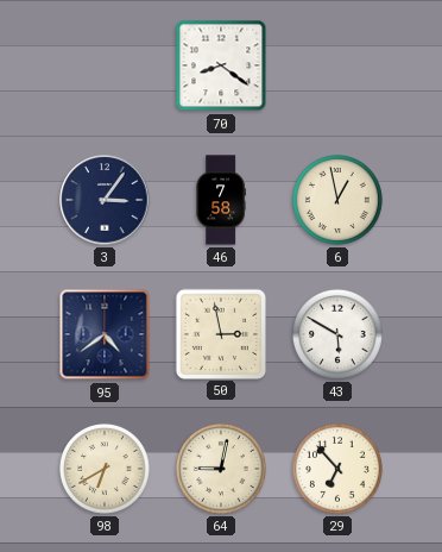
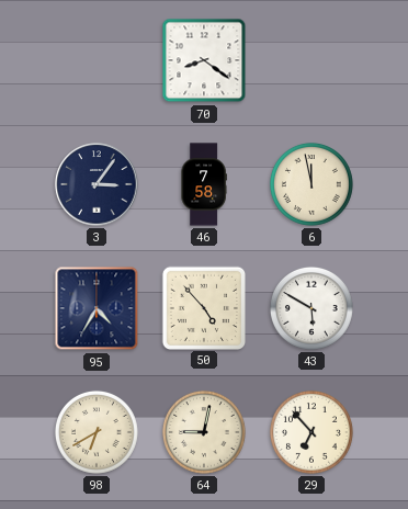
6: 12:58 -> 11:58 (311, 184)
95: 4:39 -> 4:35 (97, 308)
50: 2:58 -> 4:53 (203, 307)
